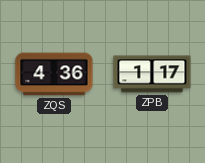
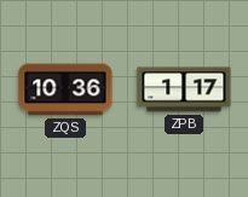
ZQS: 4:36 -> 10:36 (65, 89)
